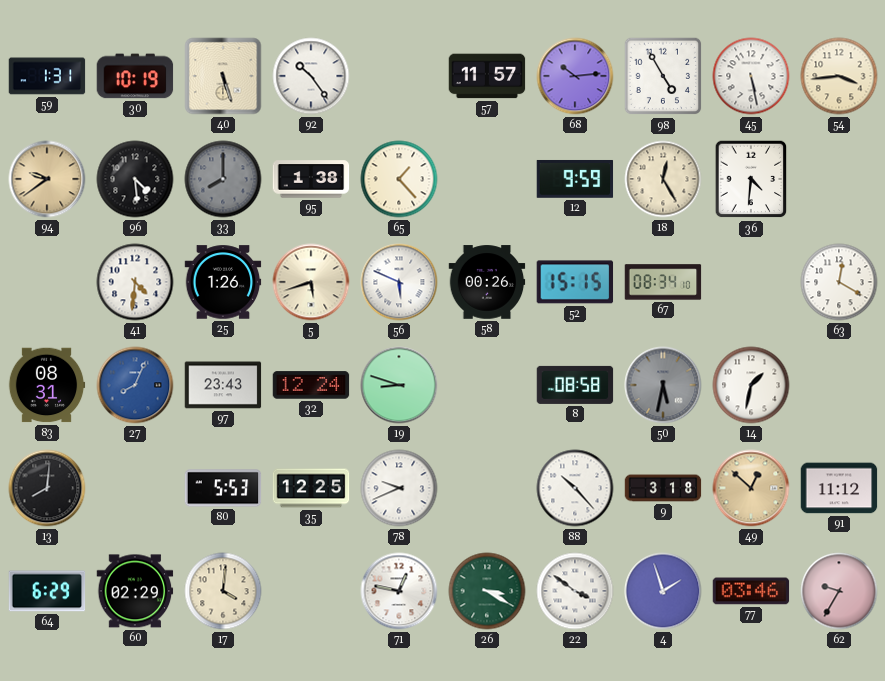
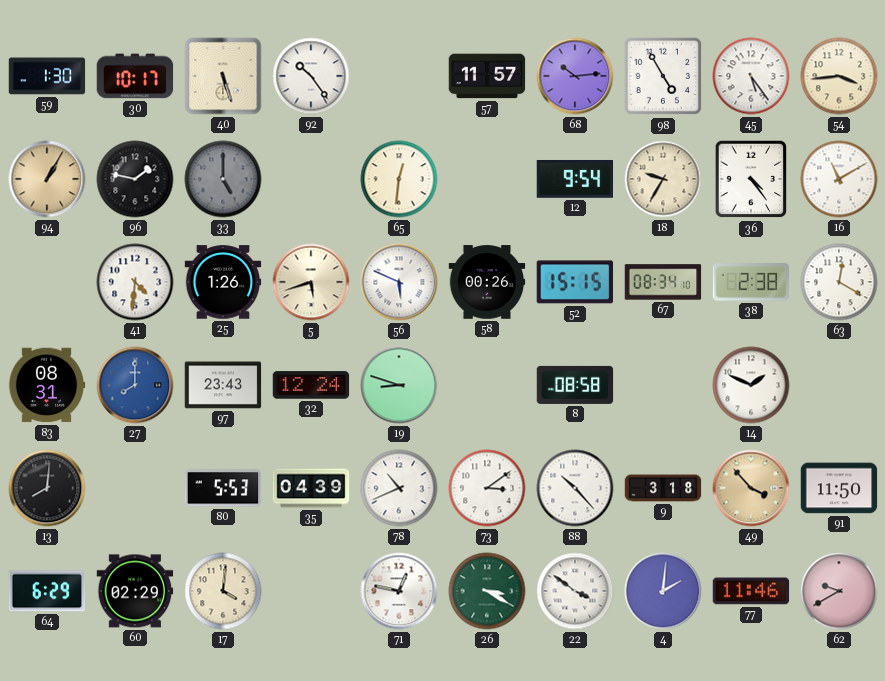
59: 1:31 -> 1:30 (47, 76)
30: 10:19 -> 10:17 (135, 76)
45: 5:28 -> 5:24 (751, 76)
94: 9:39 -> 1:05 (47, 179)
96: 4:29 -> 1:47 (135, 179)
33: 8:00 -> 5:00 (223, 179)
95: 1:38 -> none (311, 179)
65: 1:23 -> 12:31 (399, 179)
12: 9:59 -> 9:54 (575, 179)
18: 12:25 -> 9:35 (663, 179)
36: 4:31 -> 4:24 (751, 179)
16: none -> 11:10 (839, 179)
38: none -> 2:38 (751, 282)
27: 8:04 -> 8:00 (135, 385)
50: 5:32 -> none (663, 385)
14: 1:32 -> 1:49 (751, 385)
35: 12:25 -> 04:39 (311, 488)
78: 9:41 -> 10:41 (399, 488)
73: none -> 3:09 (487, 488)
49: 12:52 -> 3:53 (751, 488)
91: 11:12 -> 11:50 (839, 488)
4: 1:57 -> 2:01 (663, 591)
77: 03:46 -> 11:46 (751, 591)
62: 9:35 -> 9:40 (839, 591)
